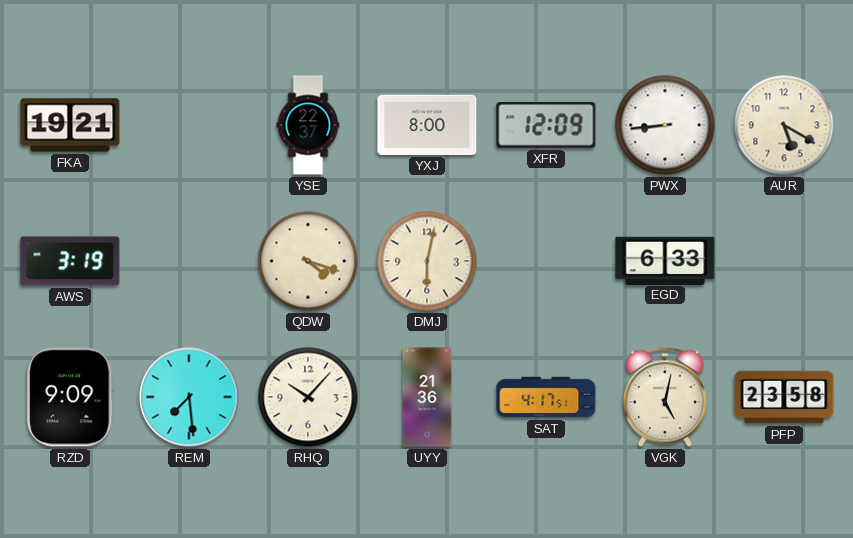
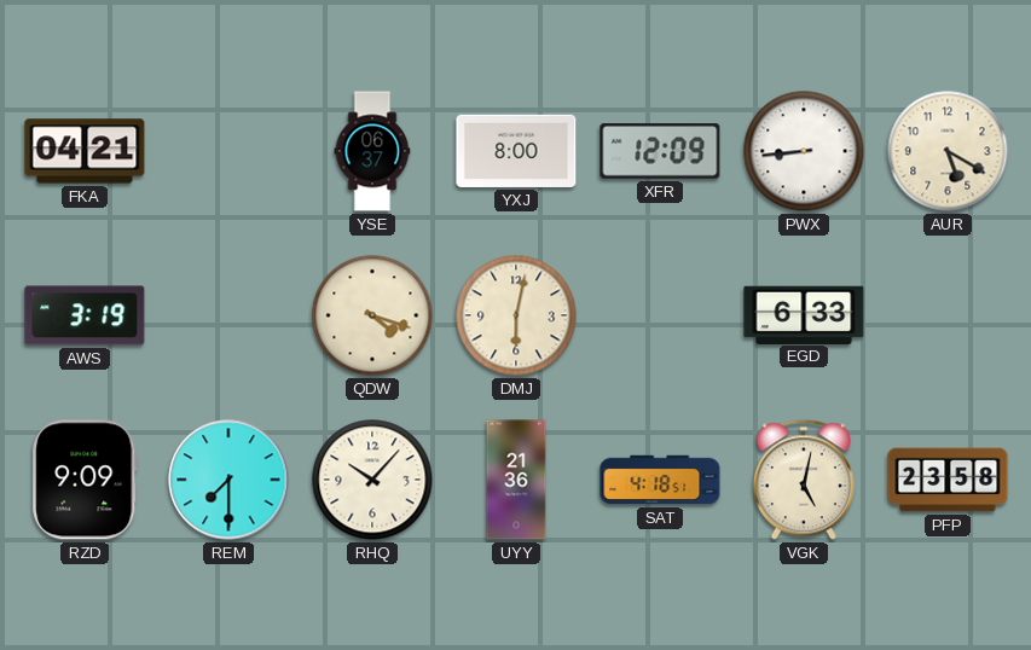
FKA: 19:21 -> 04:21 (85, 151)
YSE: 22:37 -> 06:37 (372, 151)
REM: 7:29 -> 7:30 (228, 480)
SAT: 4:17 -> 4:18 (660, 480)
